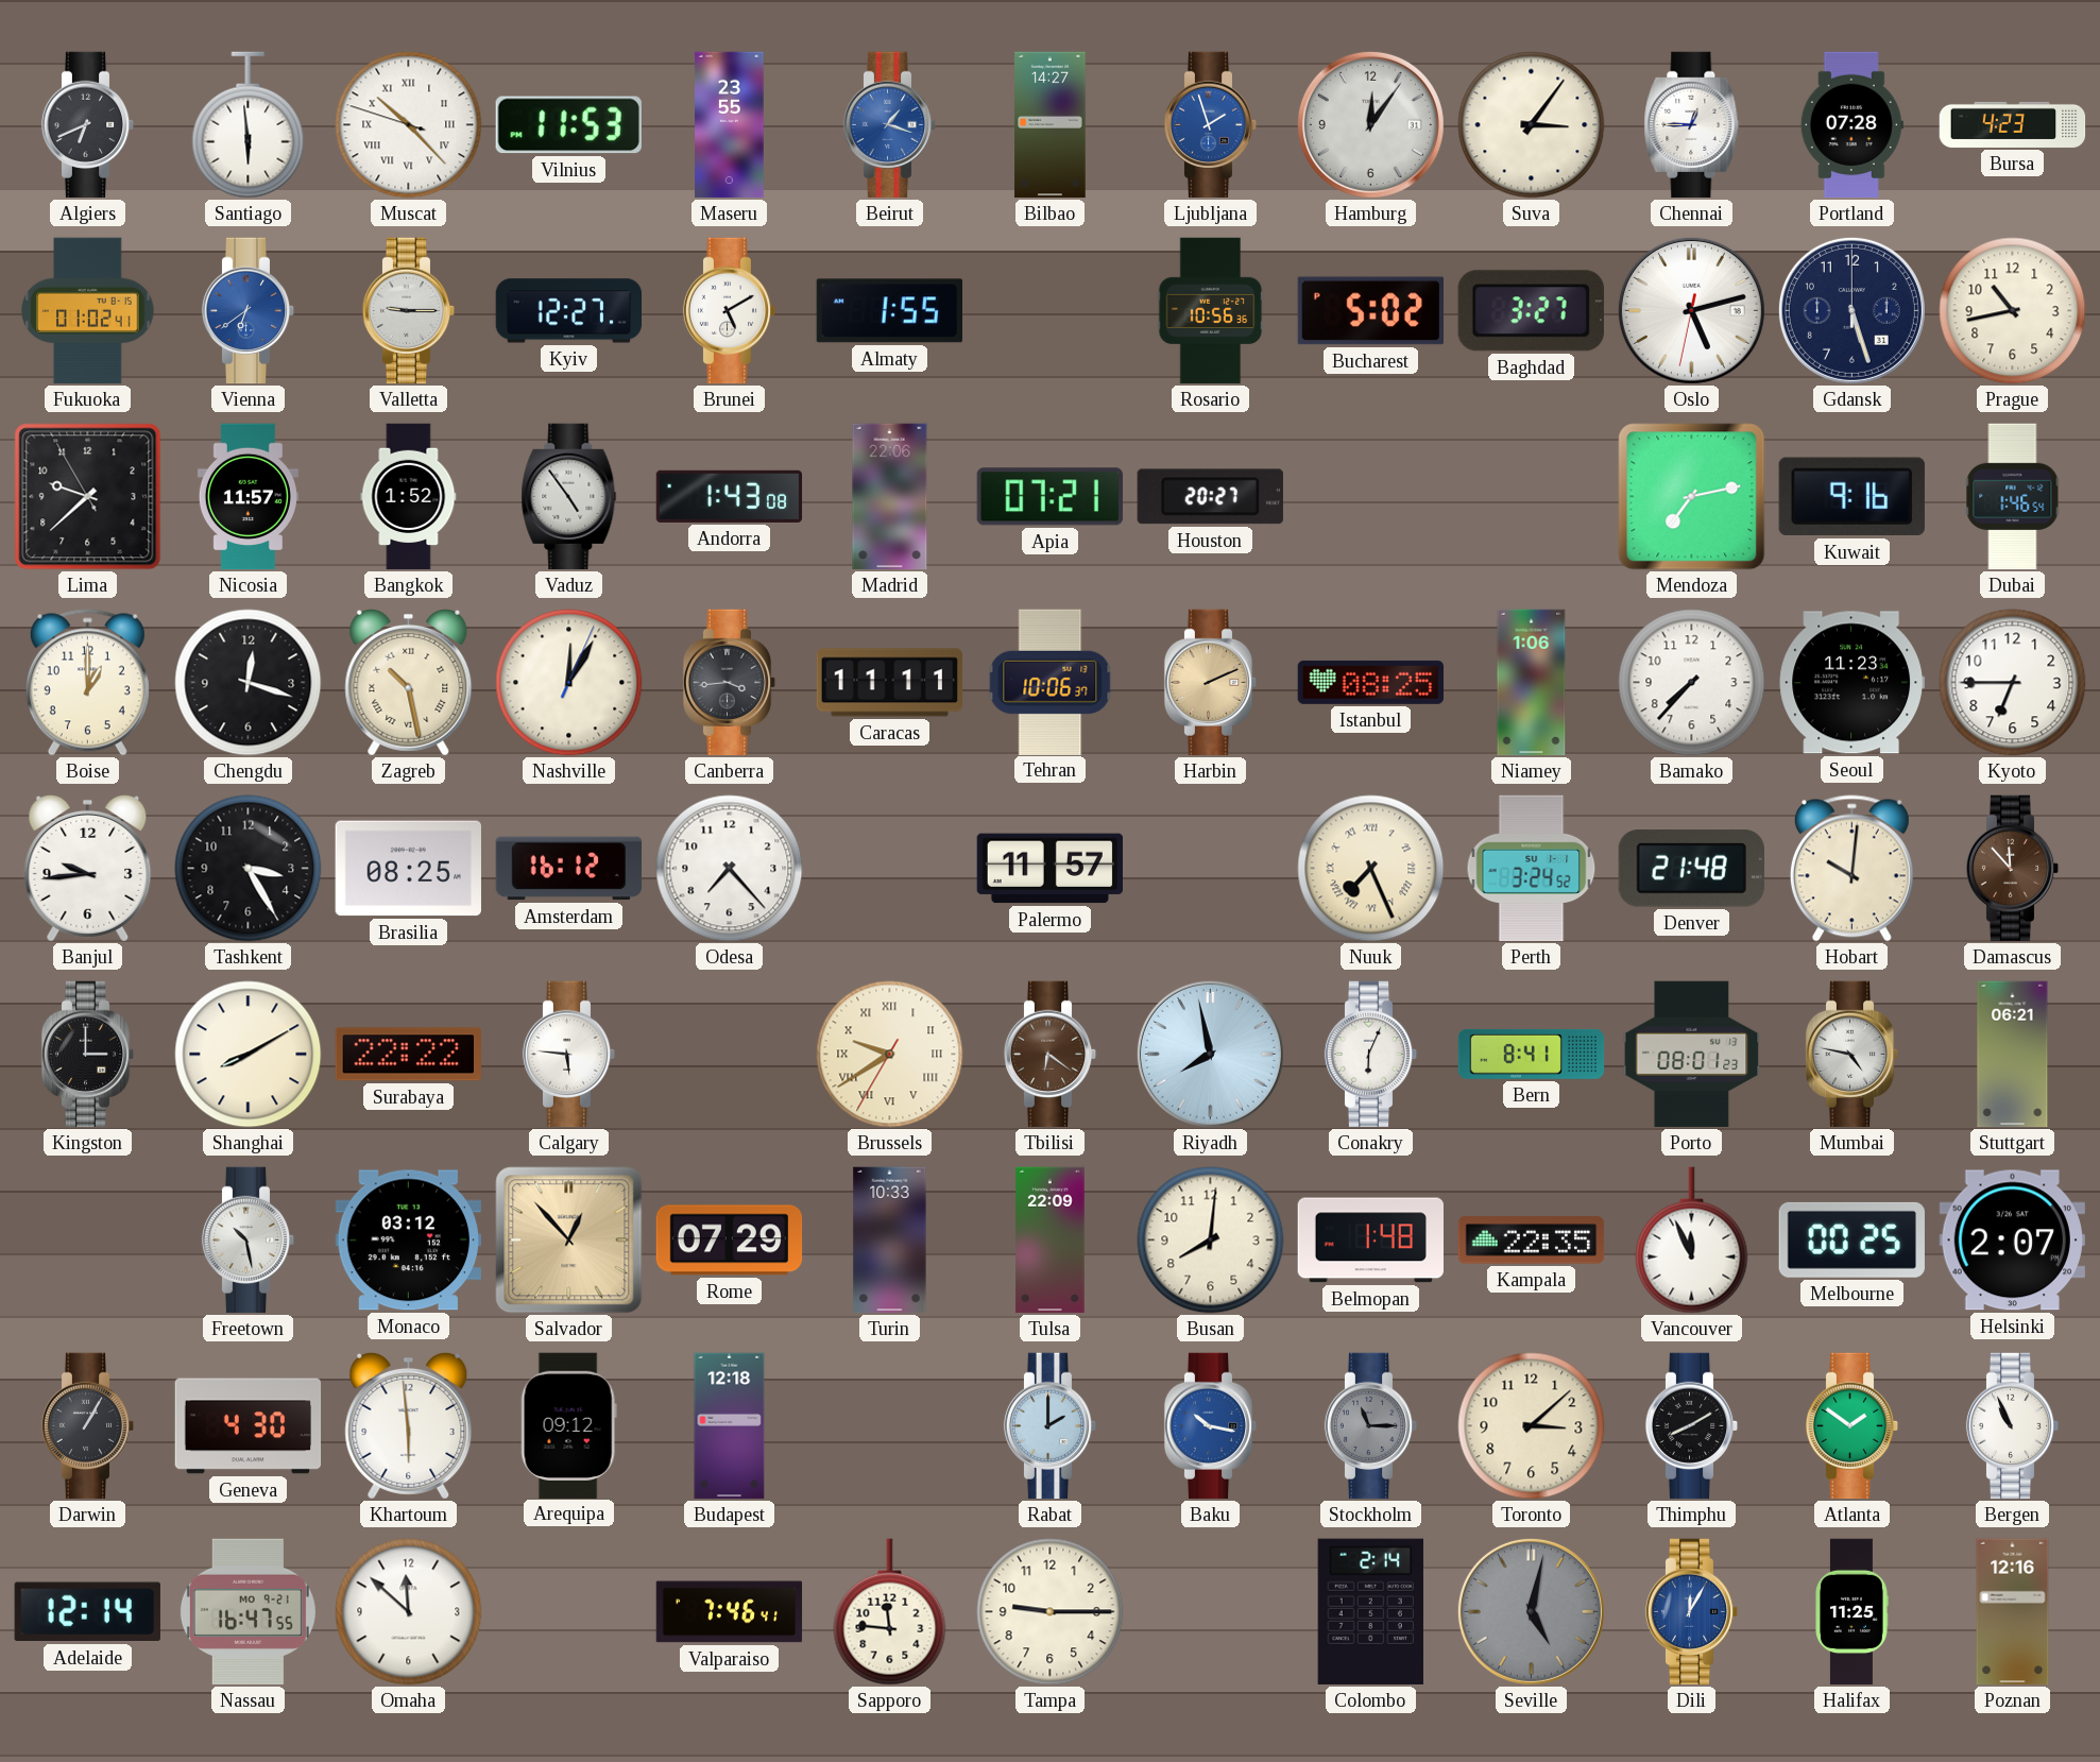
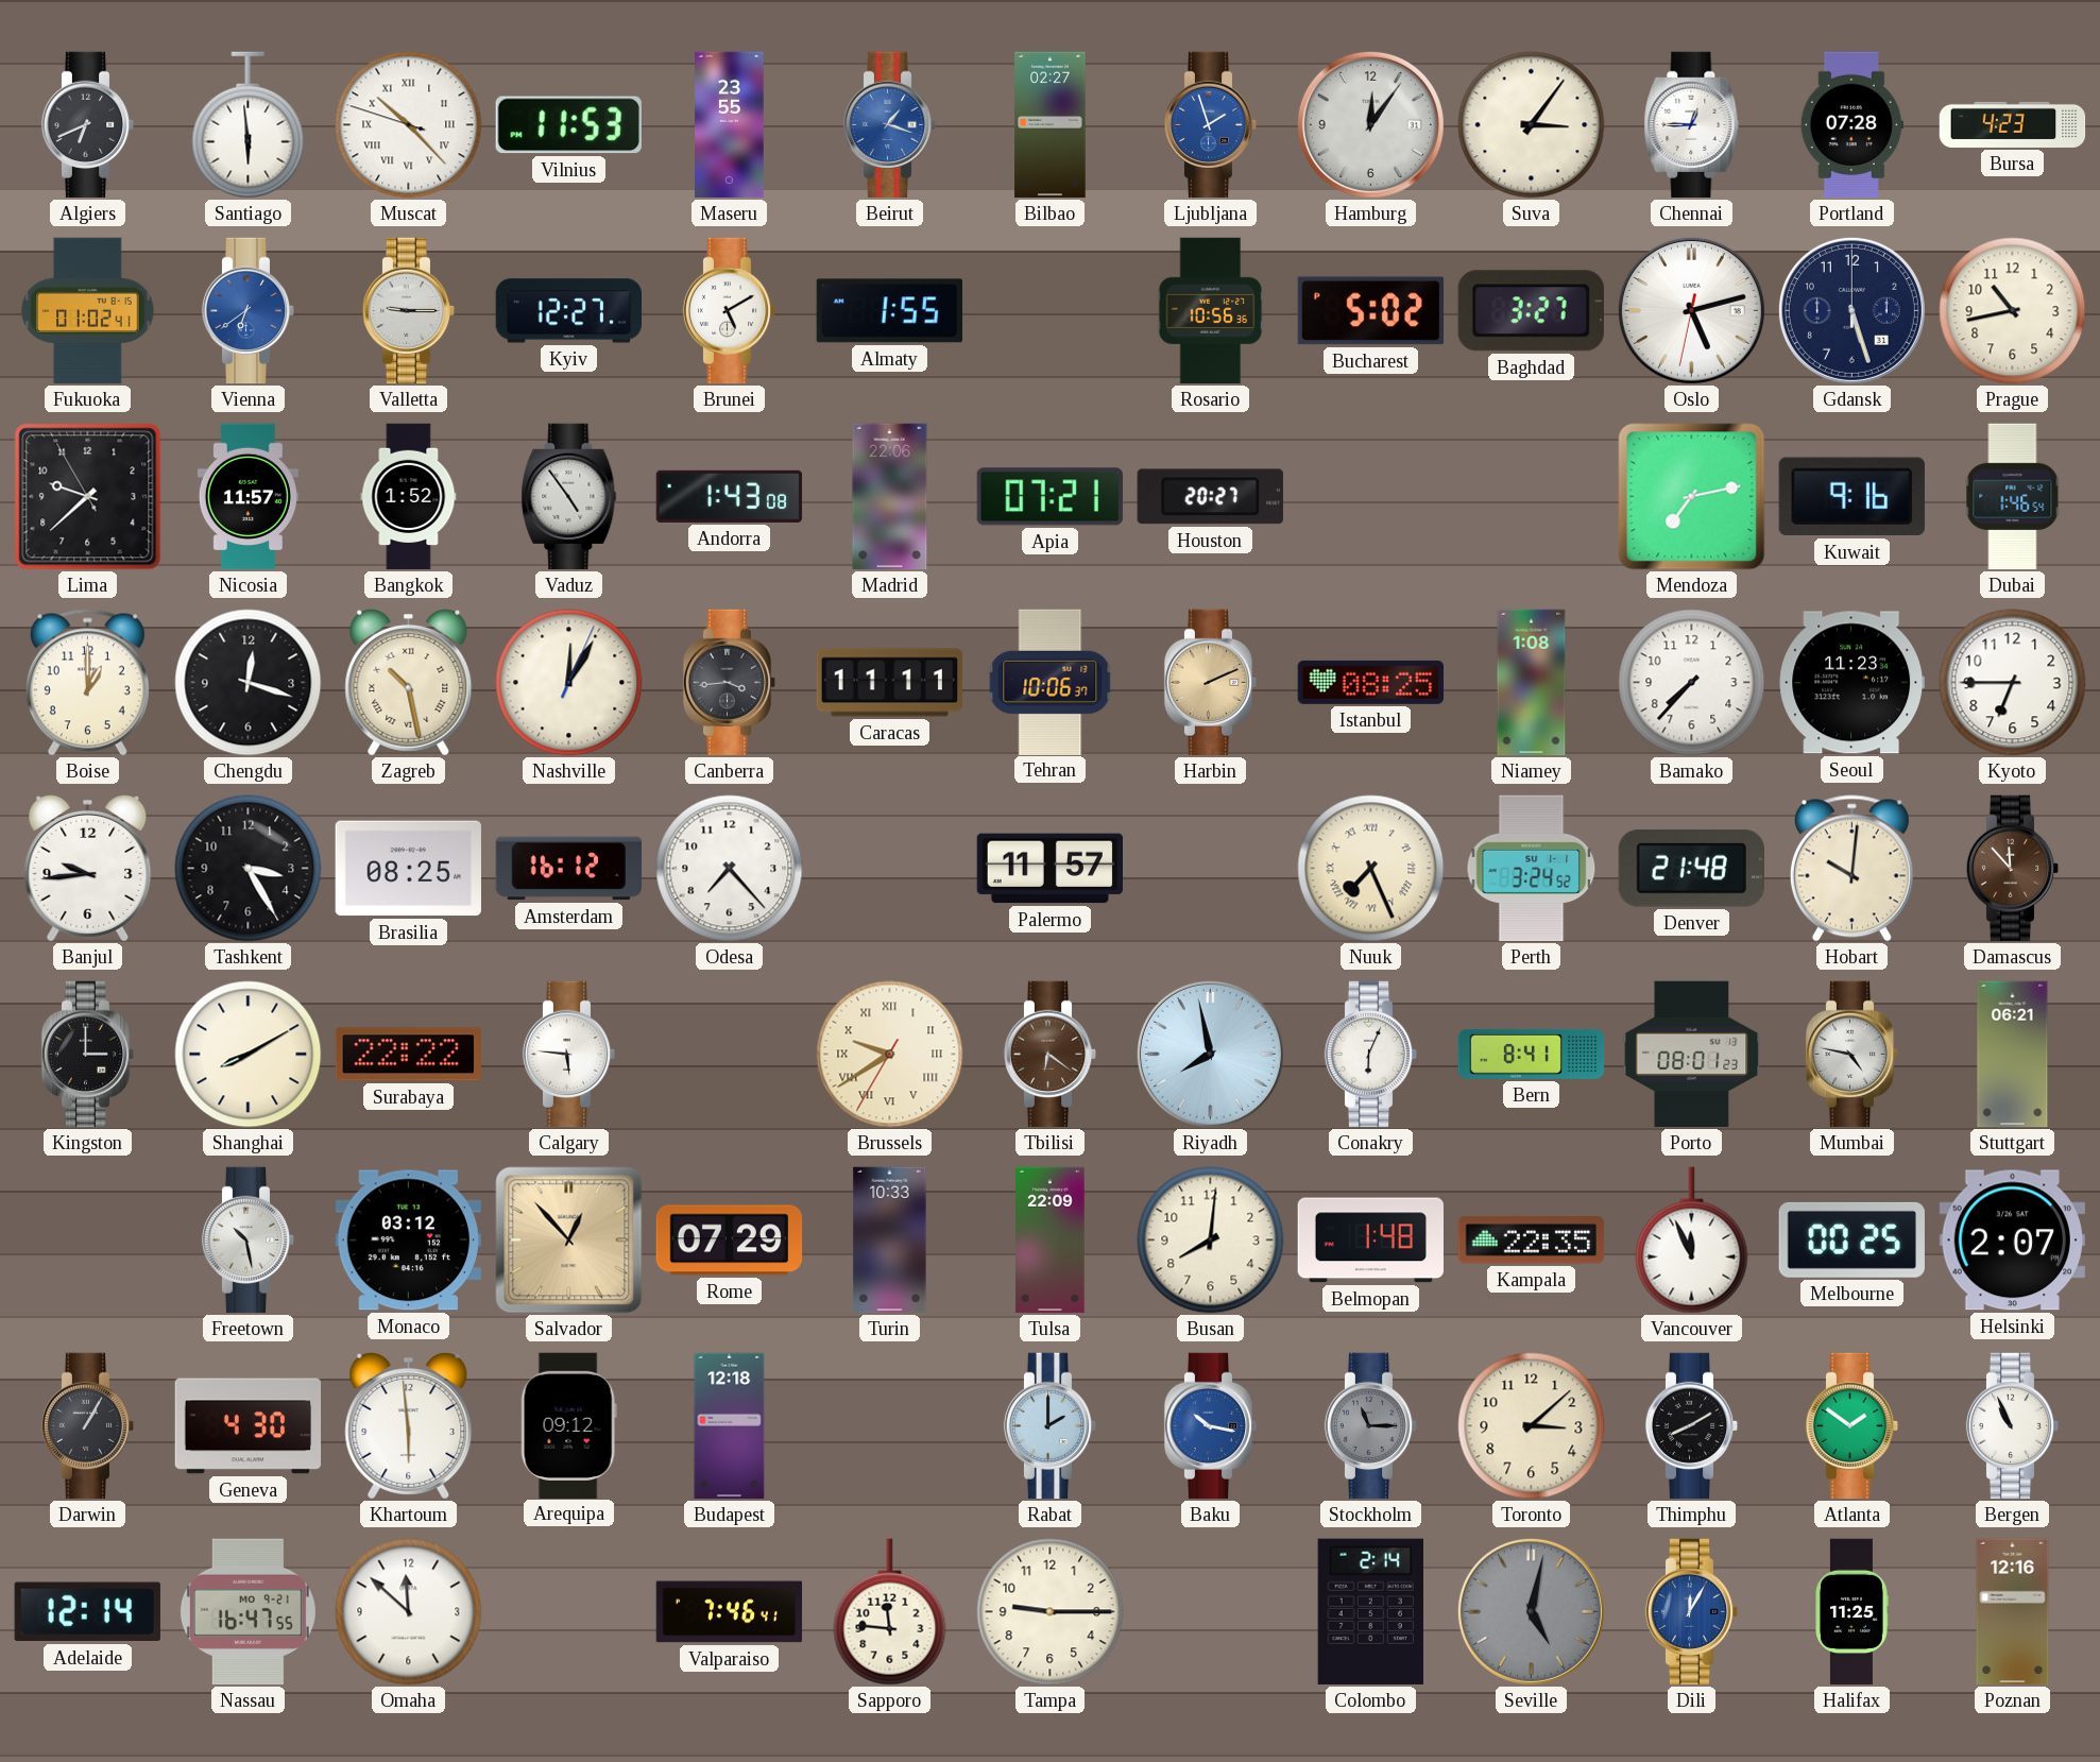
Bilbao: 14:27 -> 02:27 (1051, 125)
Niamey: 1:06 -> 1:08 (1532, 683)
